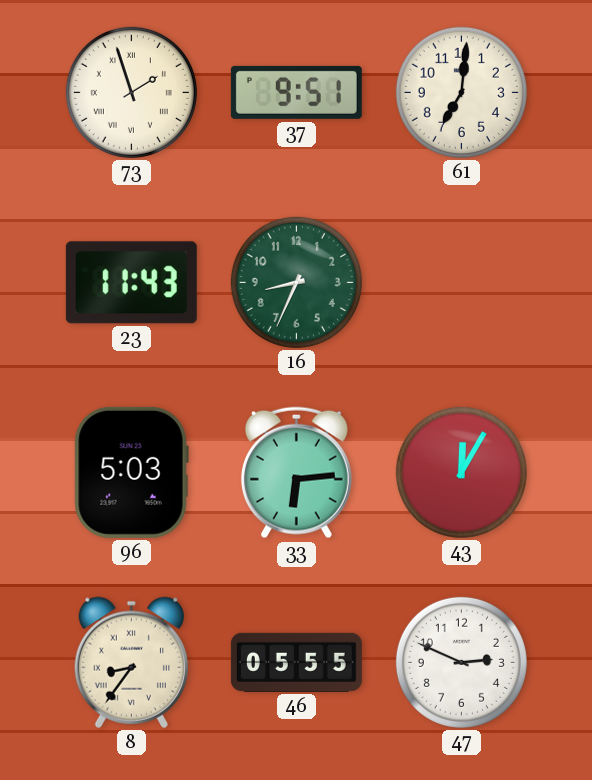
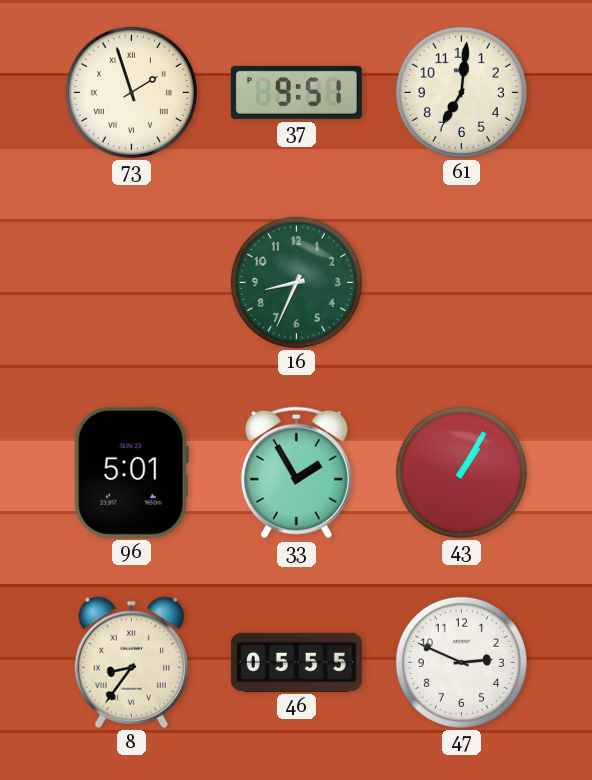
23: 11:43 -> none (131, 283)
96: 5:03 -> 5:01 (131, 472)
33: 6:14 -> 1:55 (296, 473)
43: 12:05 -> 1:05 (461, 472)
